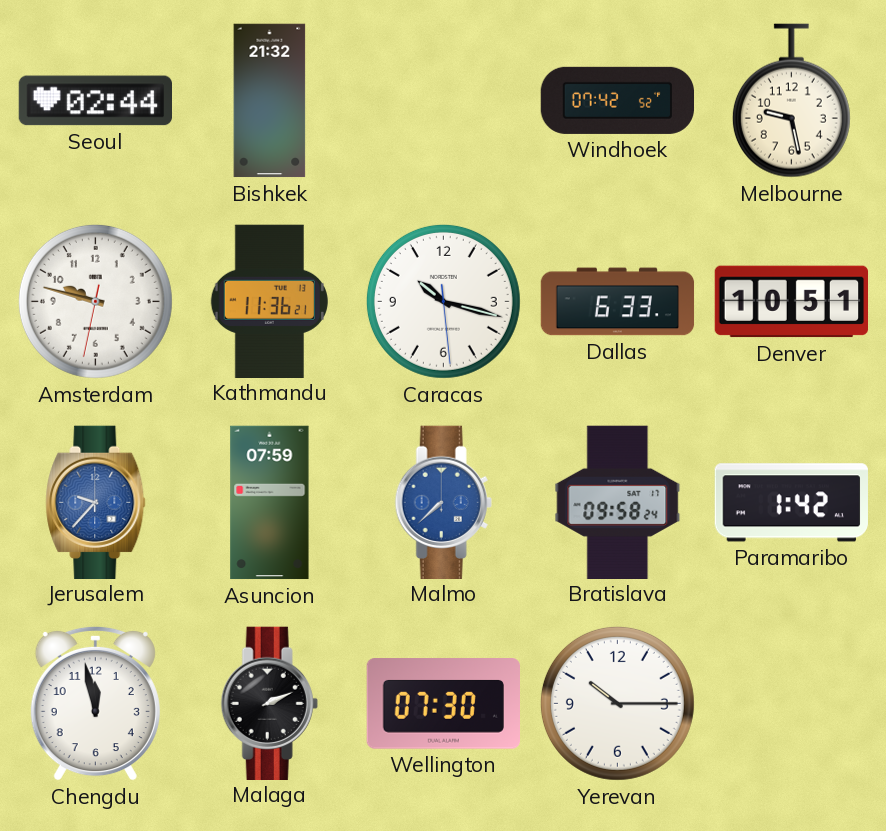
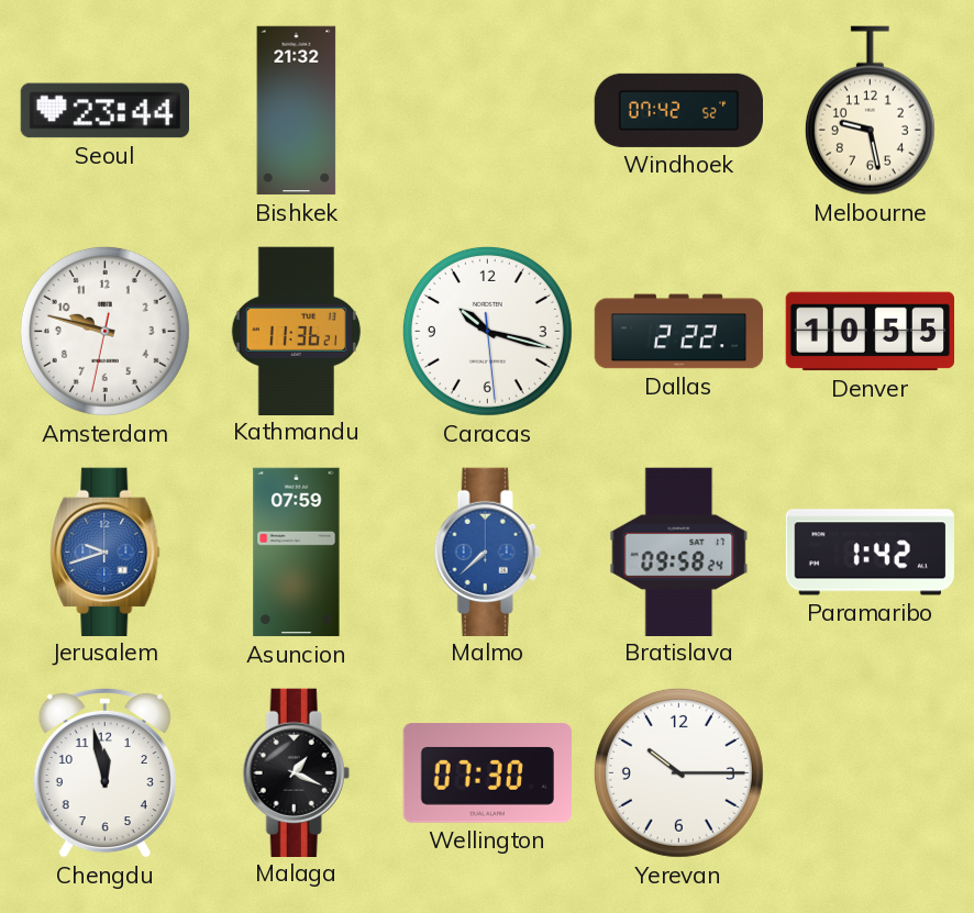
Seoul: 02:44 -> 23:44 (104, 111)
Dallas: 6:33 -> 2:22 (679, 332)
Denver: 10:51 -> 10:55 (871, 332)
Jerusalem: 9:37 -> 9:42 (106, 552)
Malaga: 2:11 -> 1:19 (296, 772)
